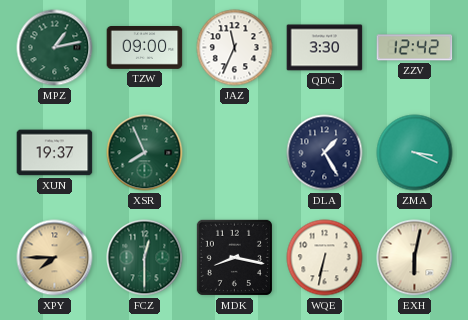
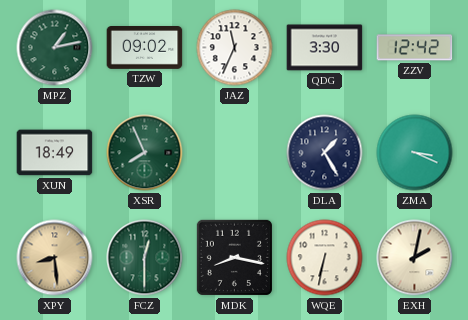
TZW: 09:00 -> 09:02 (145, 48)
XUN: 19:37 -> 18:49 (55, 153)
XPY: 7:45 -> 8:29 (55, 258)
EXH: 6:02 -> 2:02 (415, 258)
